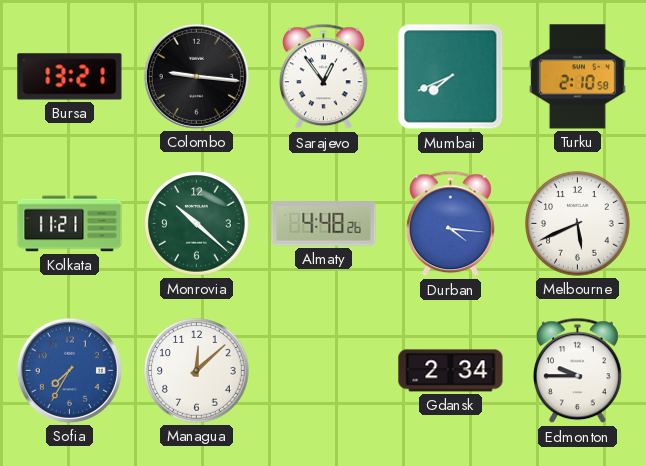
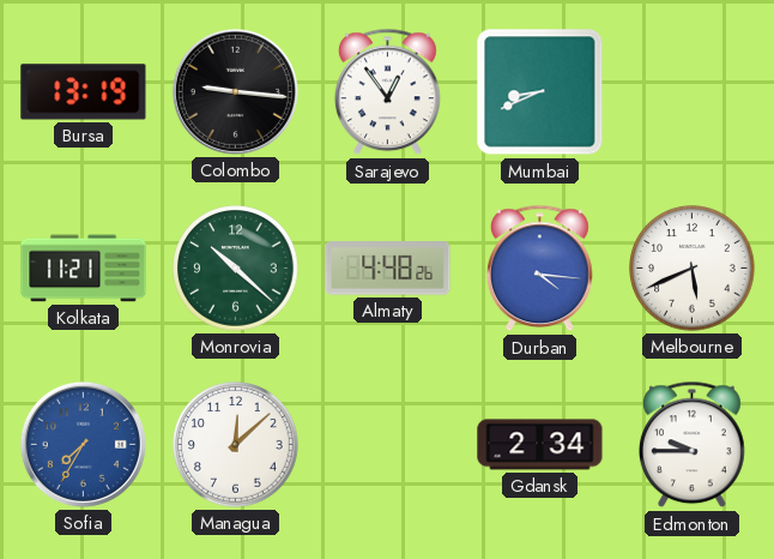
Bursa: 13:21 -> 13:19 (84, 92)
Mumbai: 7:41 -> 8:41 (540, 92)
Turku: 2:10 -> none (578, 77)
